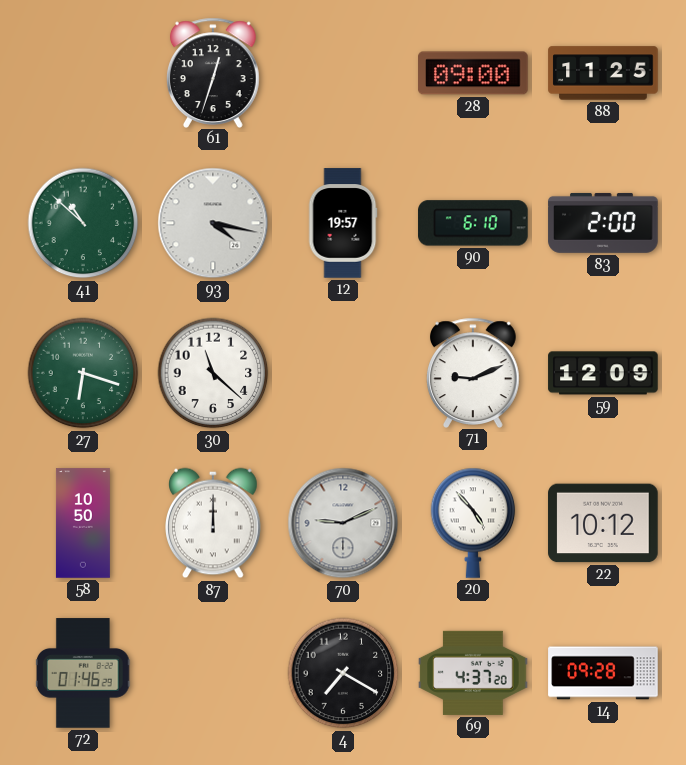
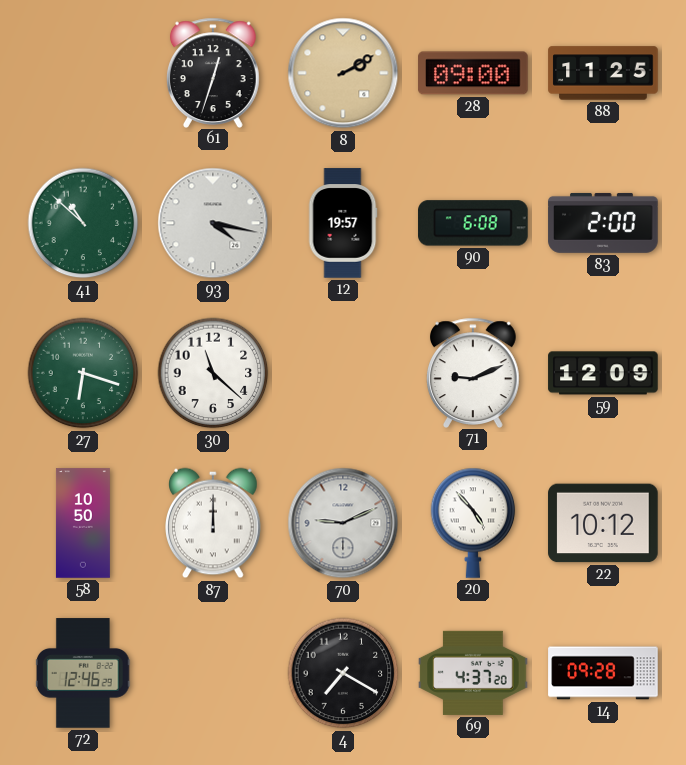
8: none -> 2:10 (343, 73)
90: 6:10 -> 6:08 (473, 223)
72: 01:46 -> 12:46 (83, 673)
